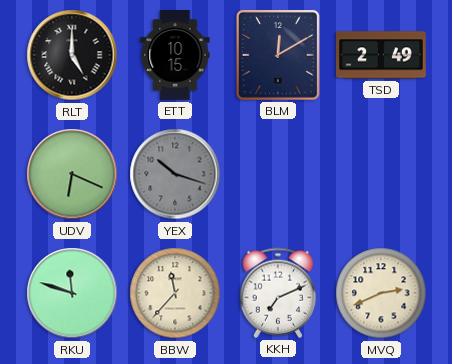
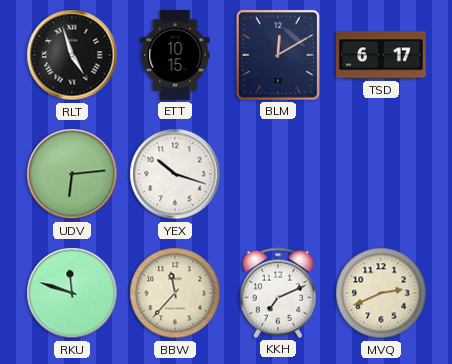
RLT: 5:00 -> 4:57 (72, 55)
TSD: 2:49 -> 6:17 (382, 55)
UDV: 6:19 -> 6:14 (72, 174)
YEX dial: grey -> white (175, 174)
